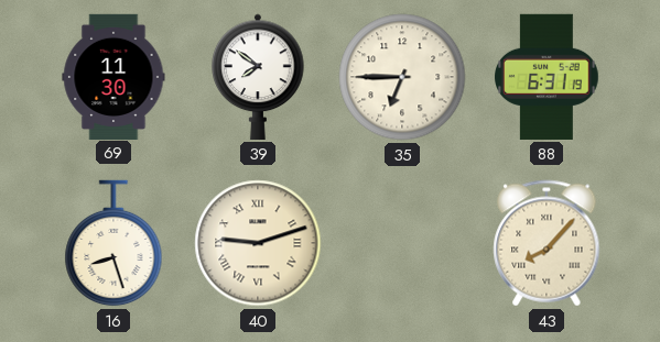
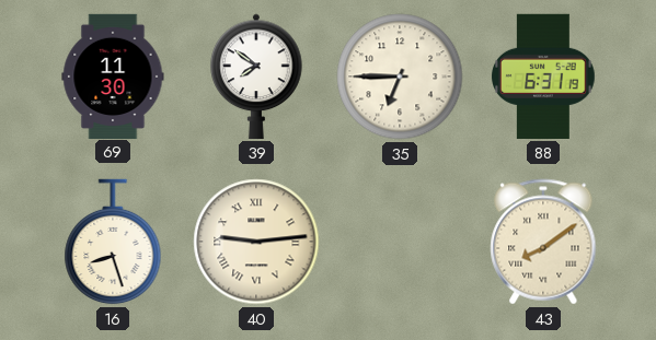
40: 9:12 -> 9:14 (256, 242)
43: 8:07 -> 8:09 (543, 242)
